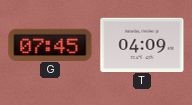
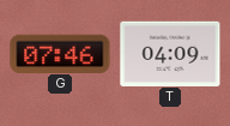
G: 07:45 -> 07:46 (60, 53)
